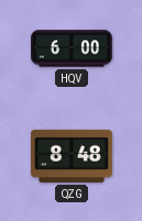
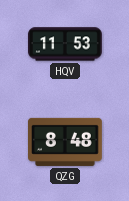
HQV: 6:00 -> 11:53 (66, 44)
